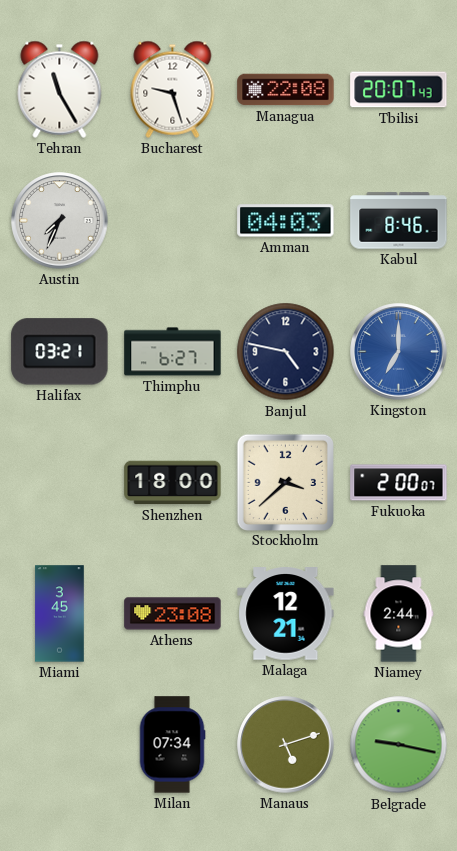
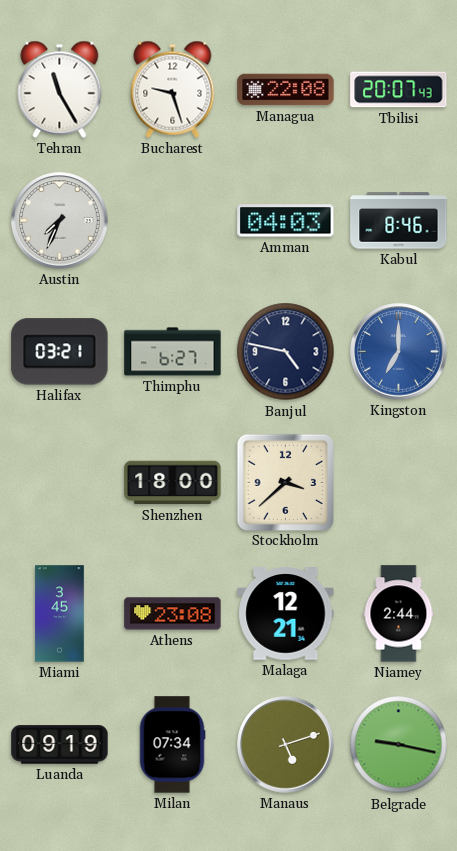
Fukuoka: 2:00 -> none (399, 483)
Luanda: none -> 09:19 (60, 745)
